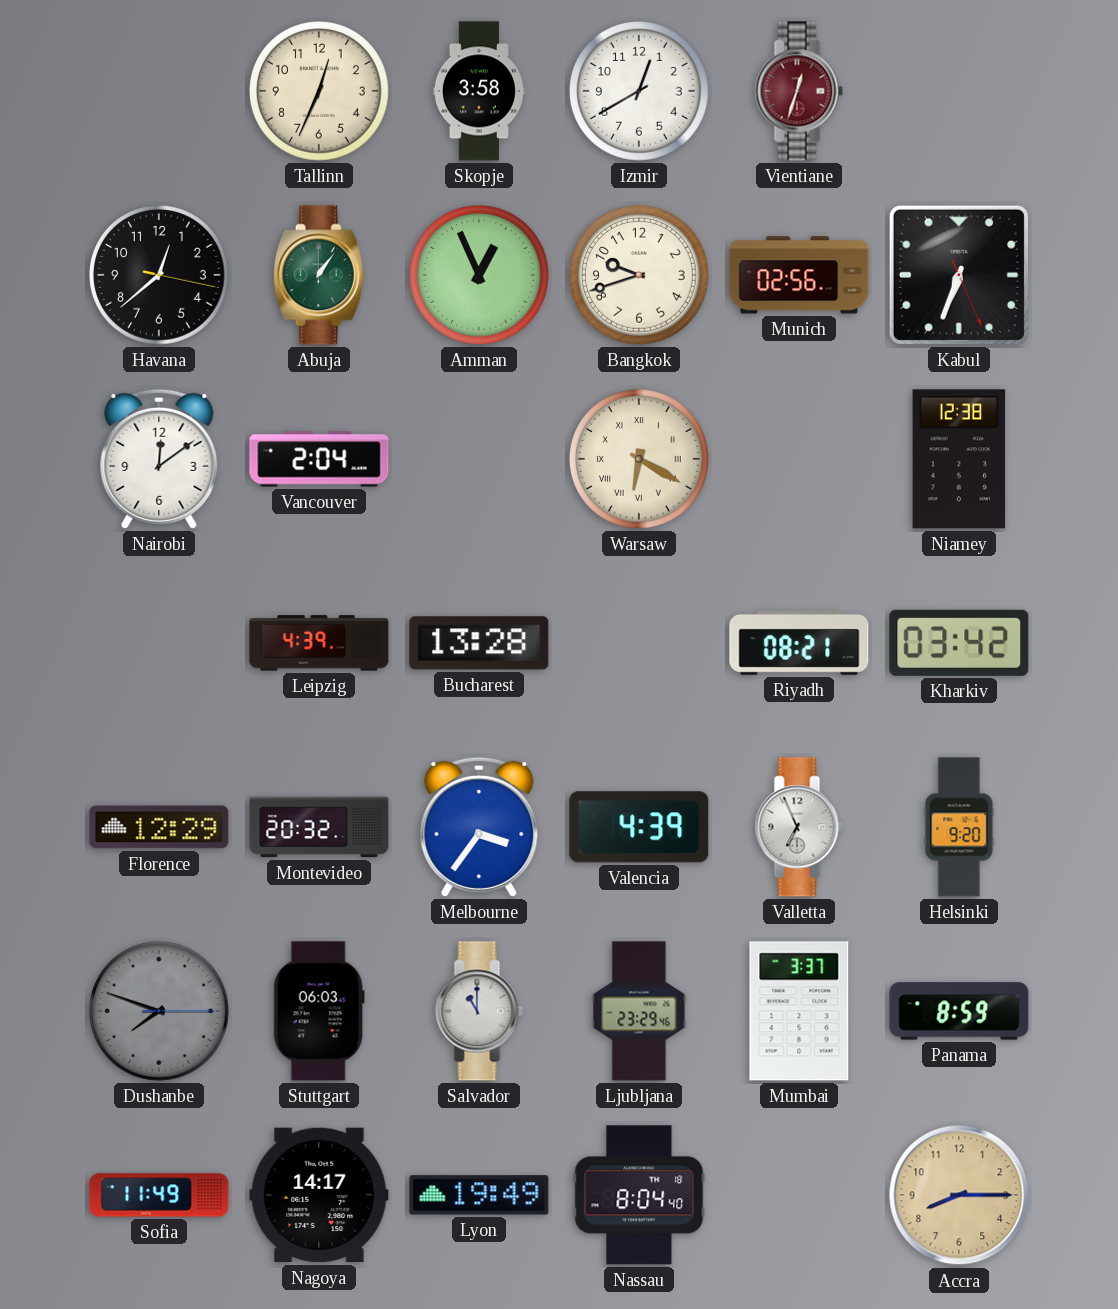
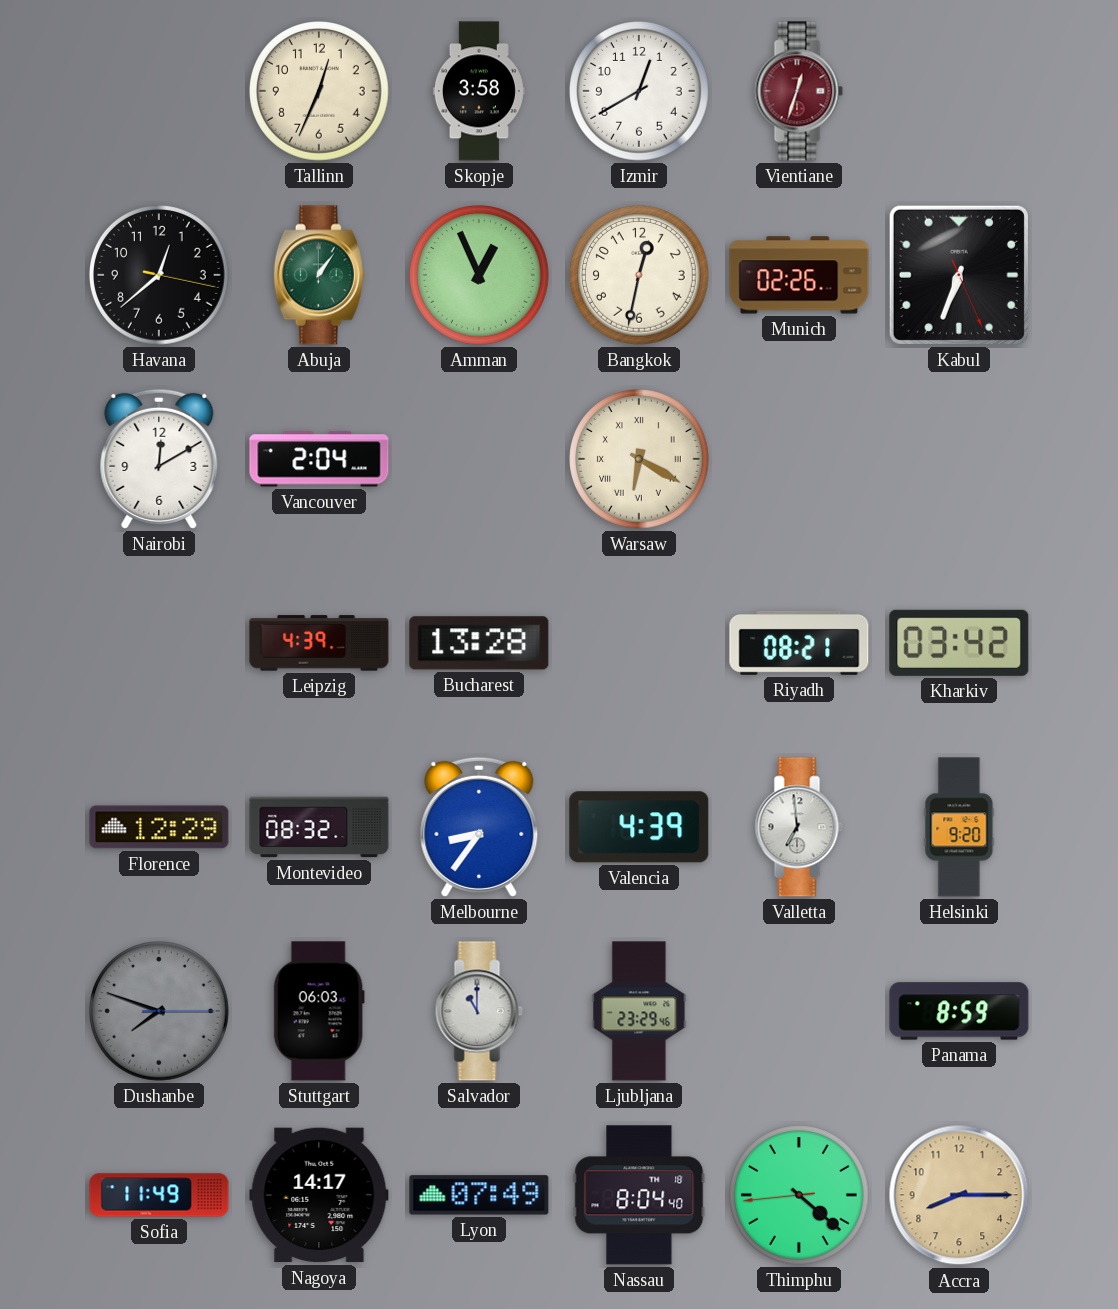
Bangkok: 9:42 -> 12:32 (640, 276)
Munich: 02:56 -> 02:26 (799, 275)
Nairobi: 12:09 -> 12:10 (159, 459)
Niamey: 12:38 -> none (959, 459)
Montevideo: 20:32 -> 08:32 (319, 827)
Melbourne: 3:36 -> 8:36 (479, 827)
Valletta: 6:56 -> 6:59 (799, 827)
Mumbai: 3:37 -> none (799, 1011)
Lyon: 19:49 -> 07:49 (479, 1195)
Thimphu: none -> 4:21 (800, 1196)
